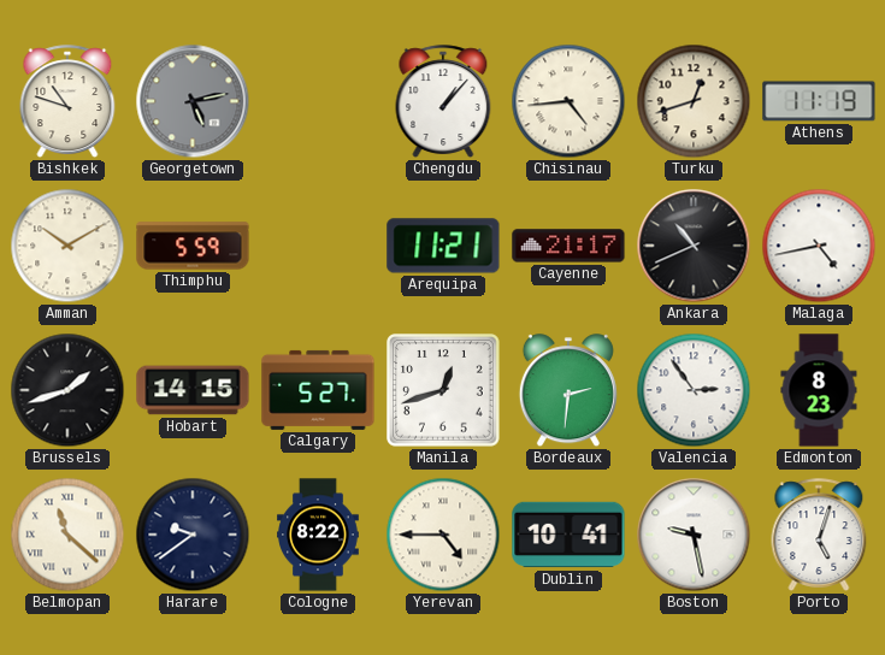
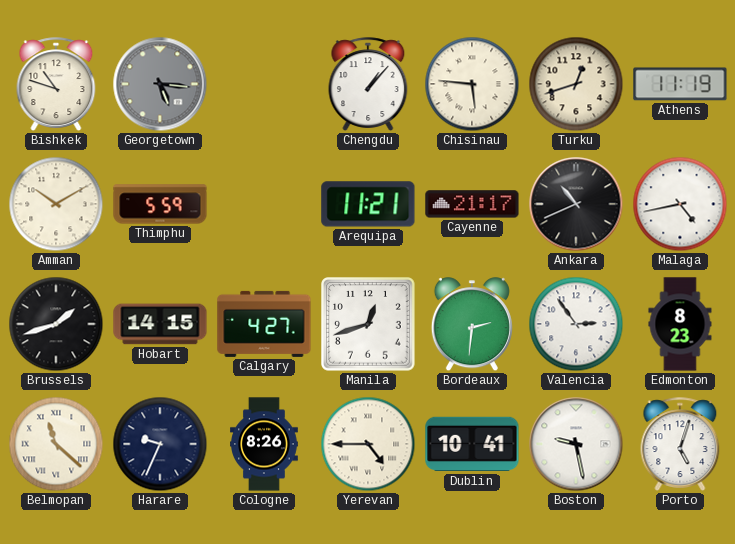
Georgetown: 5:13 -> 5:16 (160, 84)
Chisinau: 4:44 -> 5:46 (472, 84)
Calgary: 5:27 -> 4:27 (264, 324)
Harare: 9:39 -> 9:34 (160, 444)
Cologne: 8:22 -> 8:26 (265, 444)
